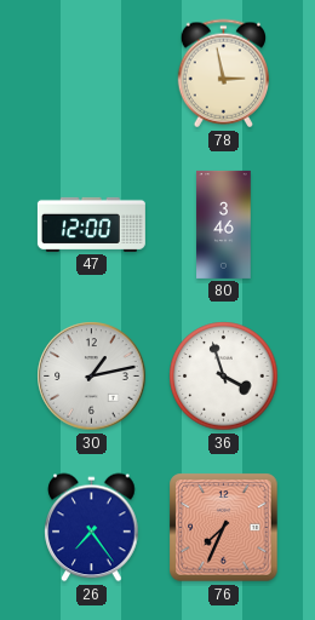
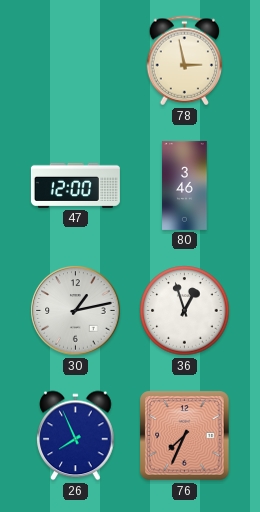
36: 3:57 -> 12:57 (185, 311)
26: 7:24 -> 7:56 (76, 436)
